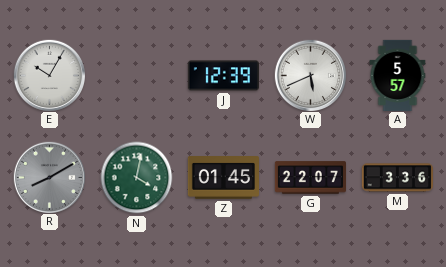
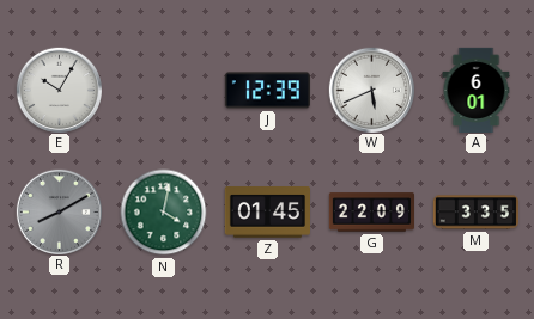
A: 5:57 -> 6:01 (477, 90)
G: 22:07 -> 22:09 (371, 213)
M: 3:36 -> 3:35 (475, 213)
